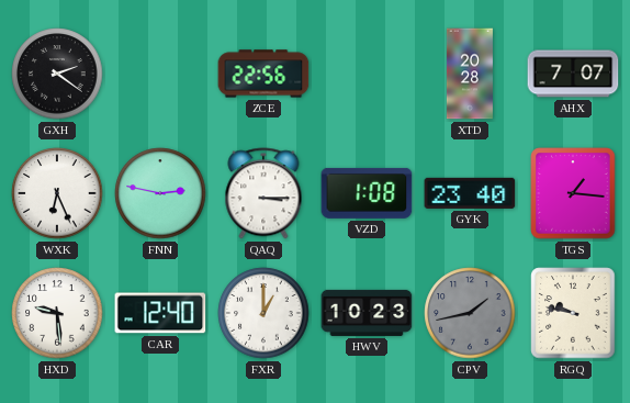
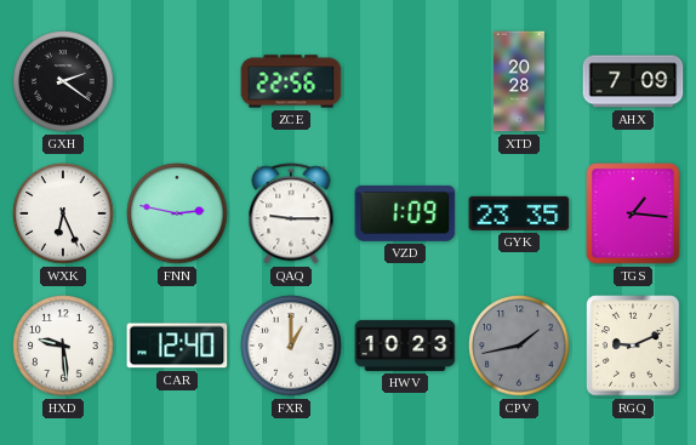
AHX: 7:07 -> 7:09 (633, 81)
QAQ: 3:15 -> 9:15 (291, 213)
VZD: 1:08 -> 1:09 (405, 213)
GYK: 23:40 -> 23:35 (519, 213)
RGQ: 9:47 -> 9:11 (633, 346)
